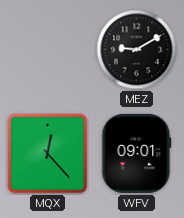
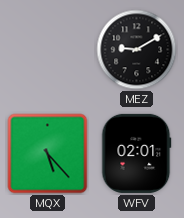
MQX: 12:23 -> 5:23 (48, 154)
WFV: 09:01 -> 02:01 (137, 153)
